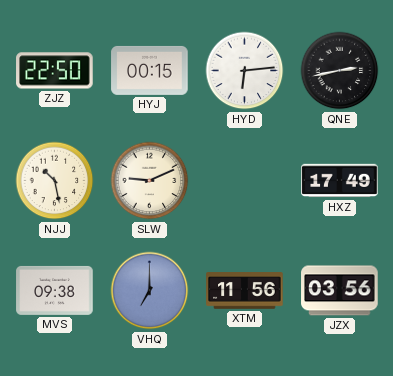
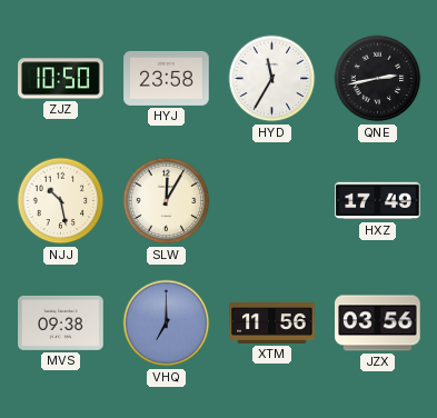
ZJZ: 22:50 -> 10:50 (61, 79)
HYJ: 00:15 -> 23:58 (167, 78)
HYD: 6:14 -> 11:35 (272, 79)
SLW: 9:11 -> 12:05 (167, 201)
